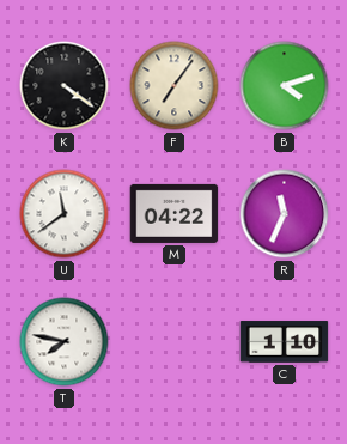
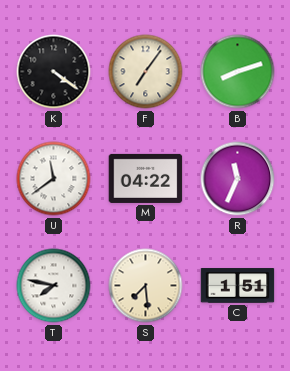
B: 4:12 -> 8:12 (238, 72)
S: none -> 7:29 (146, 286)
C: 1:10 -> 1:51 (238, 286)
